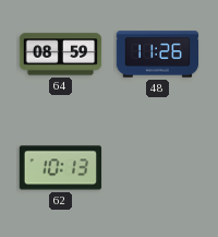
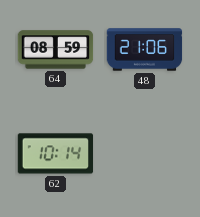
48: 11:26 -> 21:06 (145, 50)
62: 10:13 -> 10:14 (56, 154)
